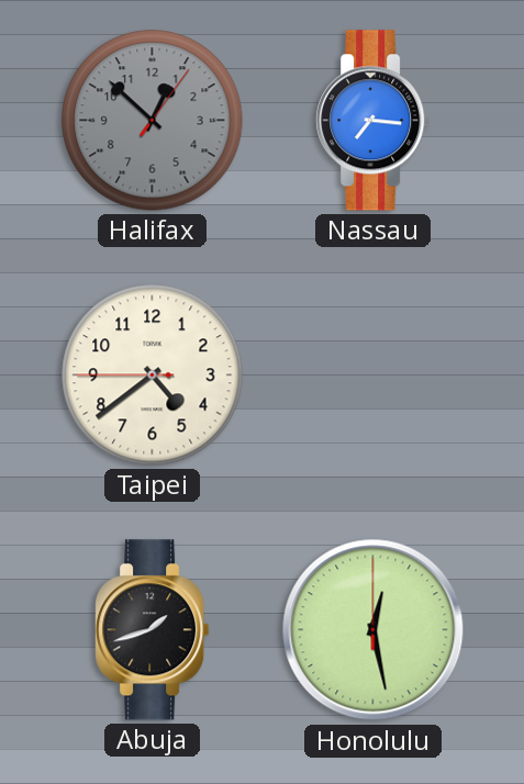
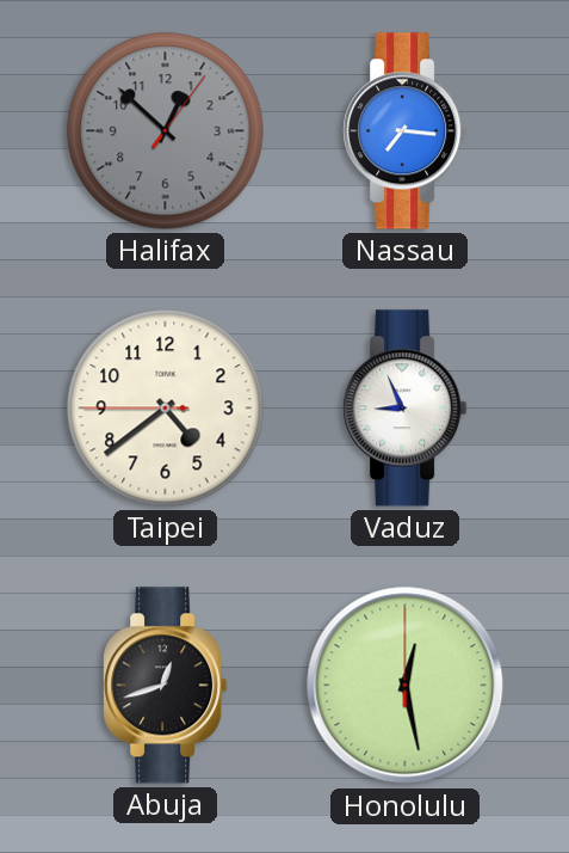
Vaduz: none -> 8:56 (406, 409)
Abuja: 1:42 -> 12:42 (166, 686)
